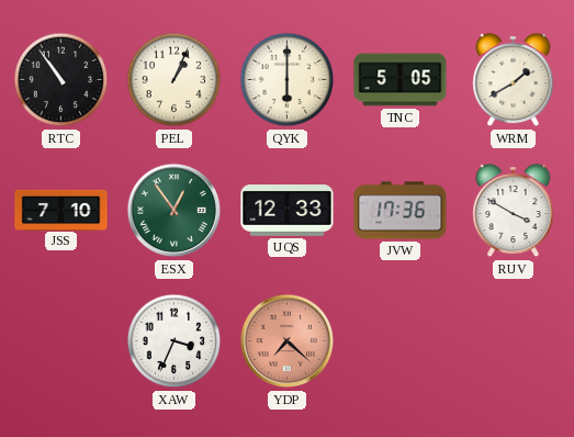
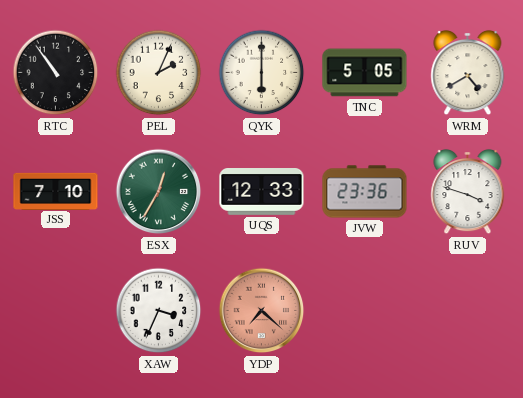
PEL: 1:04 -> 2:04 (159, 73)
WRM: 1:40 -> 4:40 (468, 73)
ESX: 12:54 -> 12:35 (159, 192)
JVW: 17:36 -> 23:36 (365, 192)
RUV: 3:50 -> 3:48 (468, 192)
